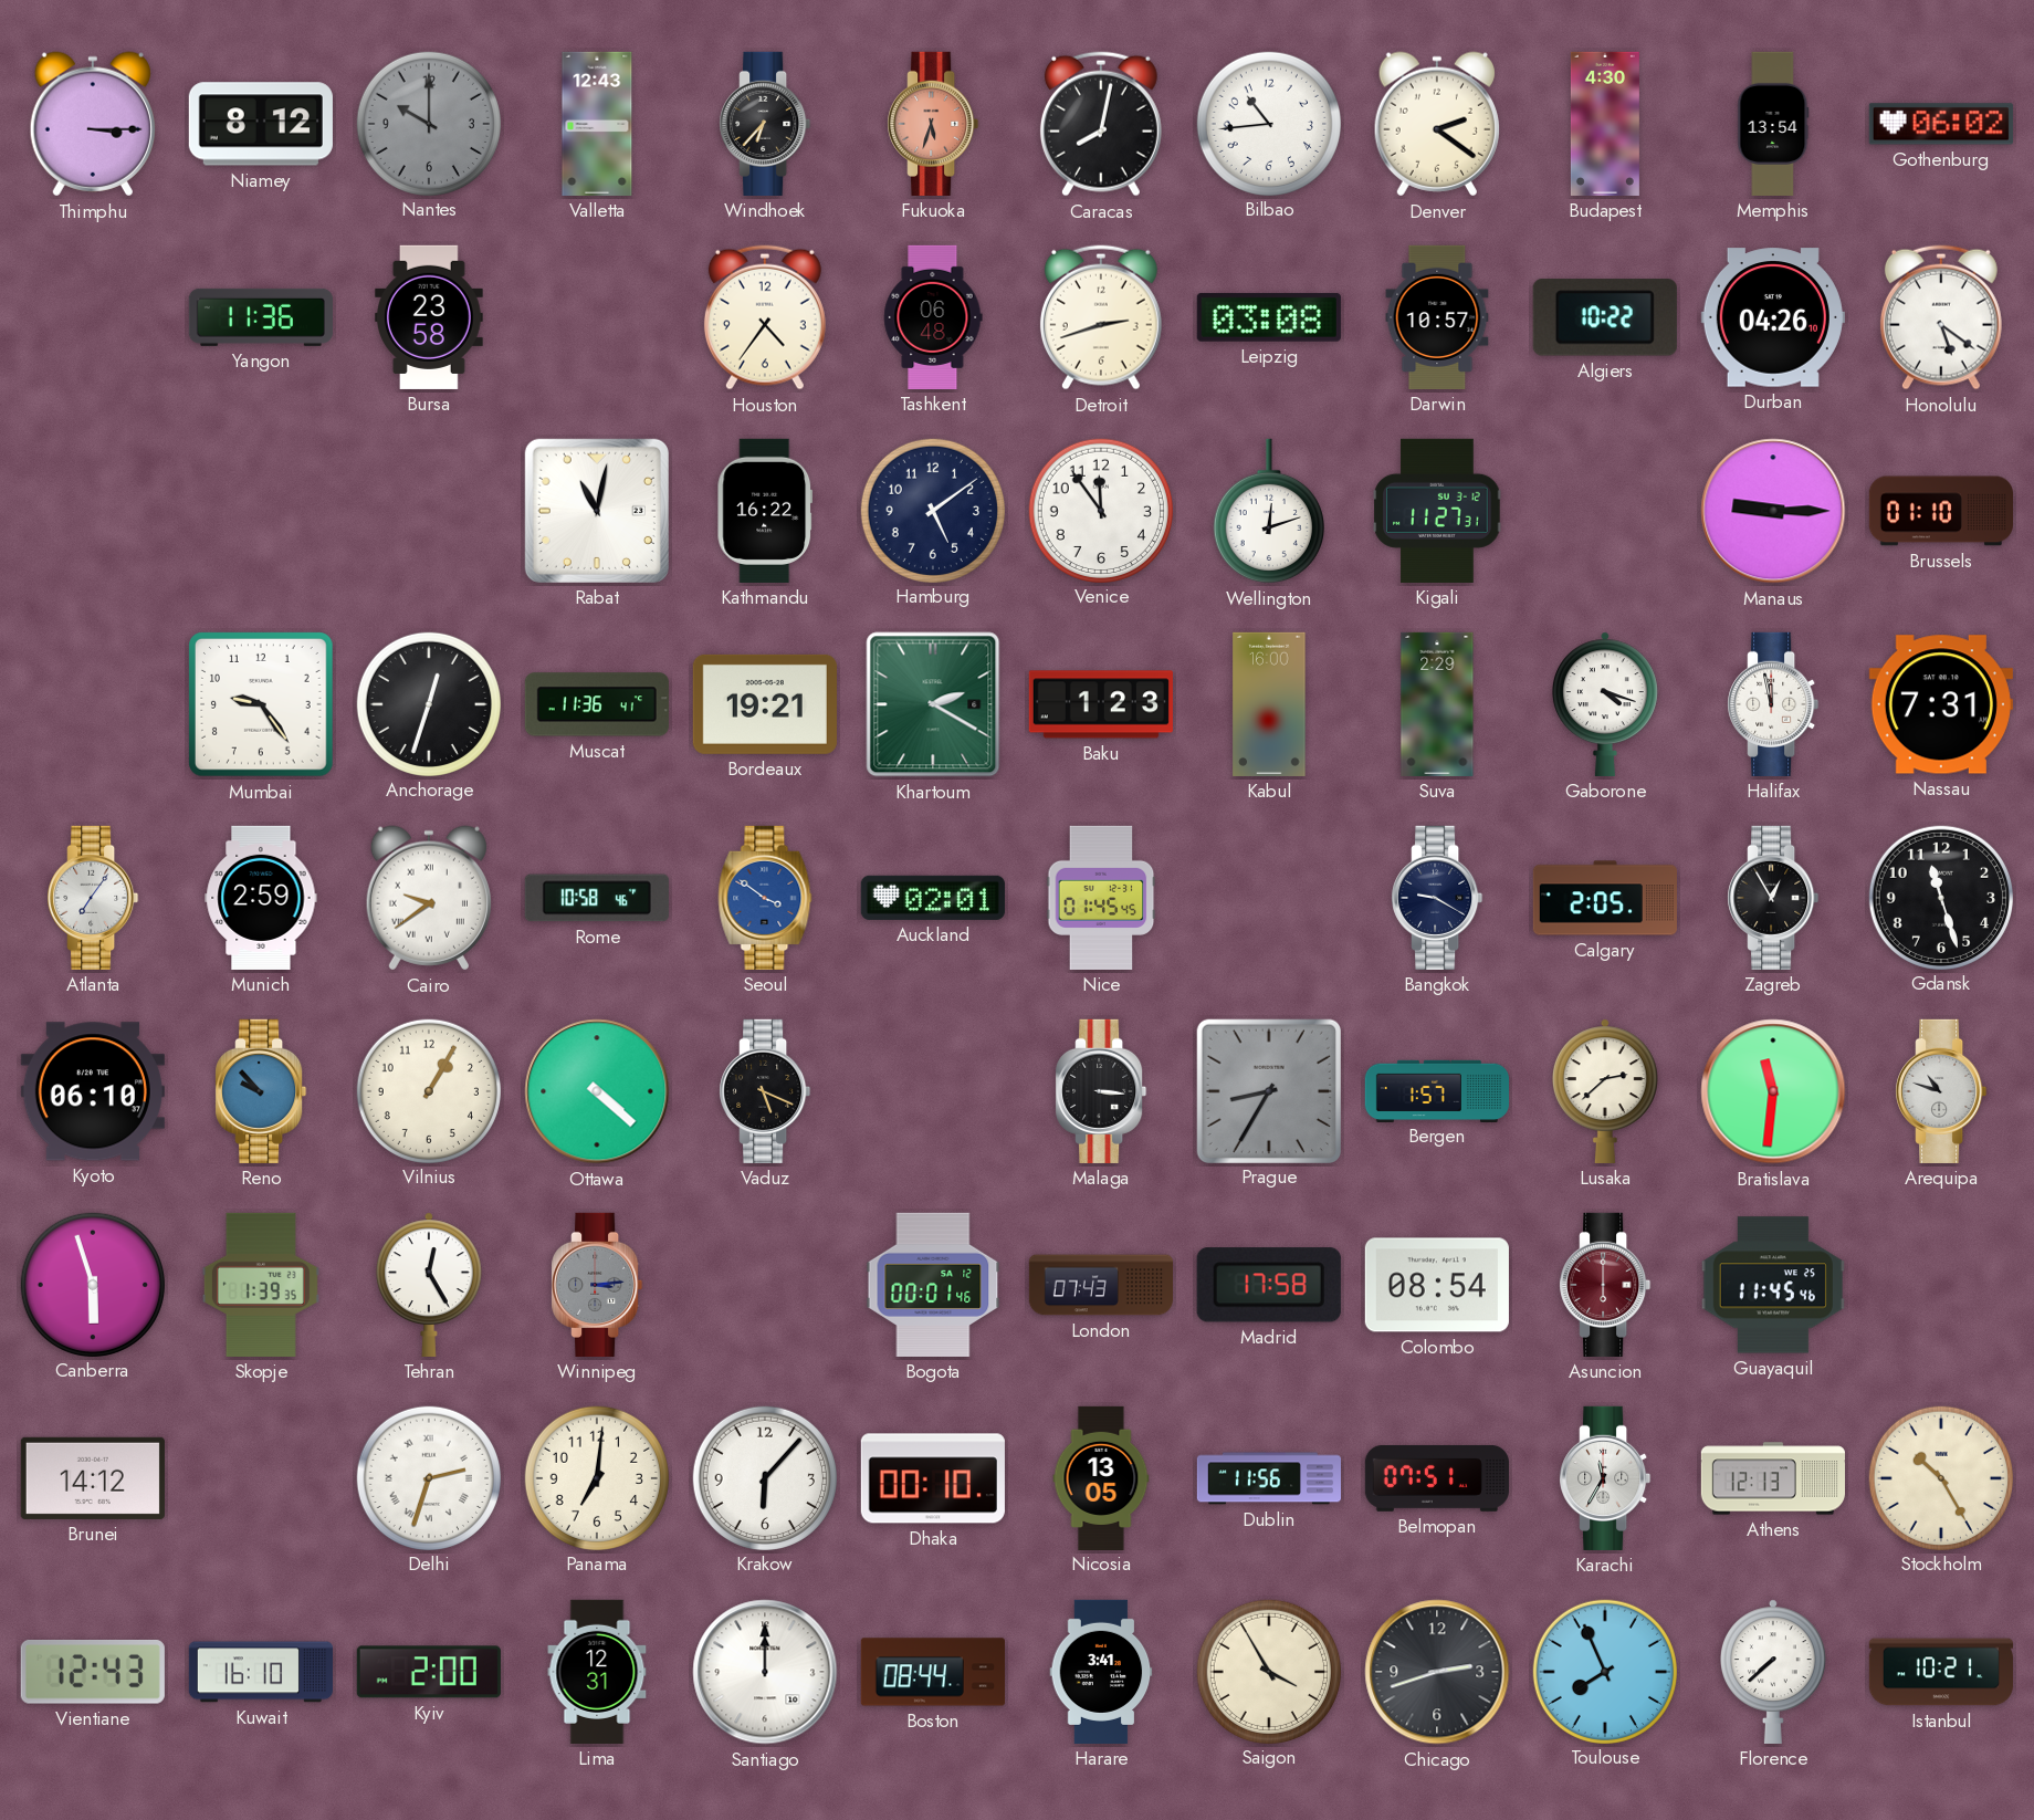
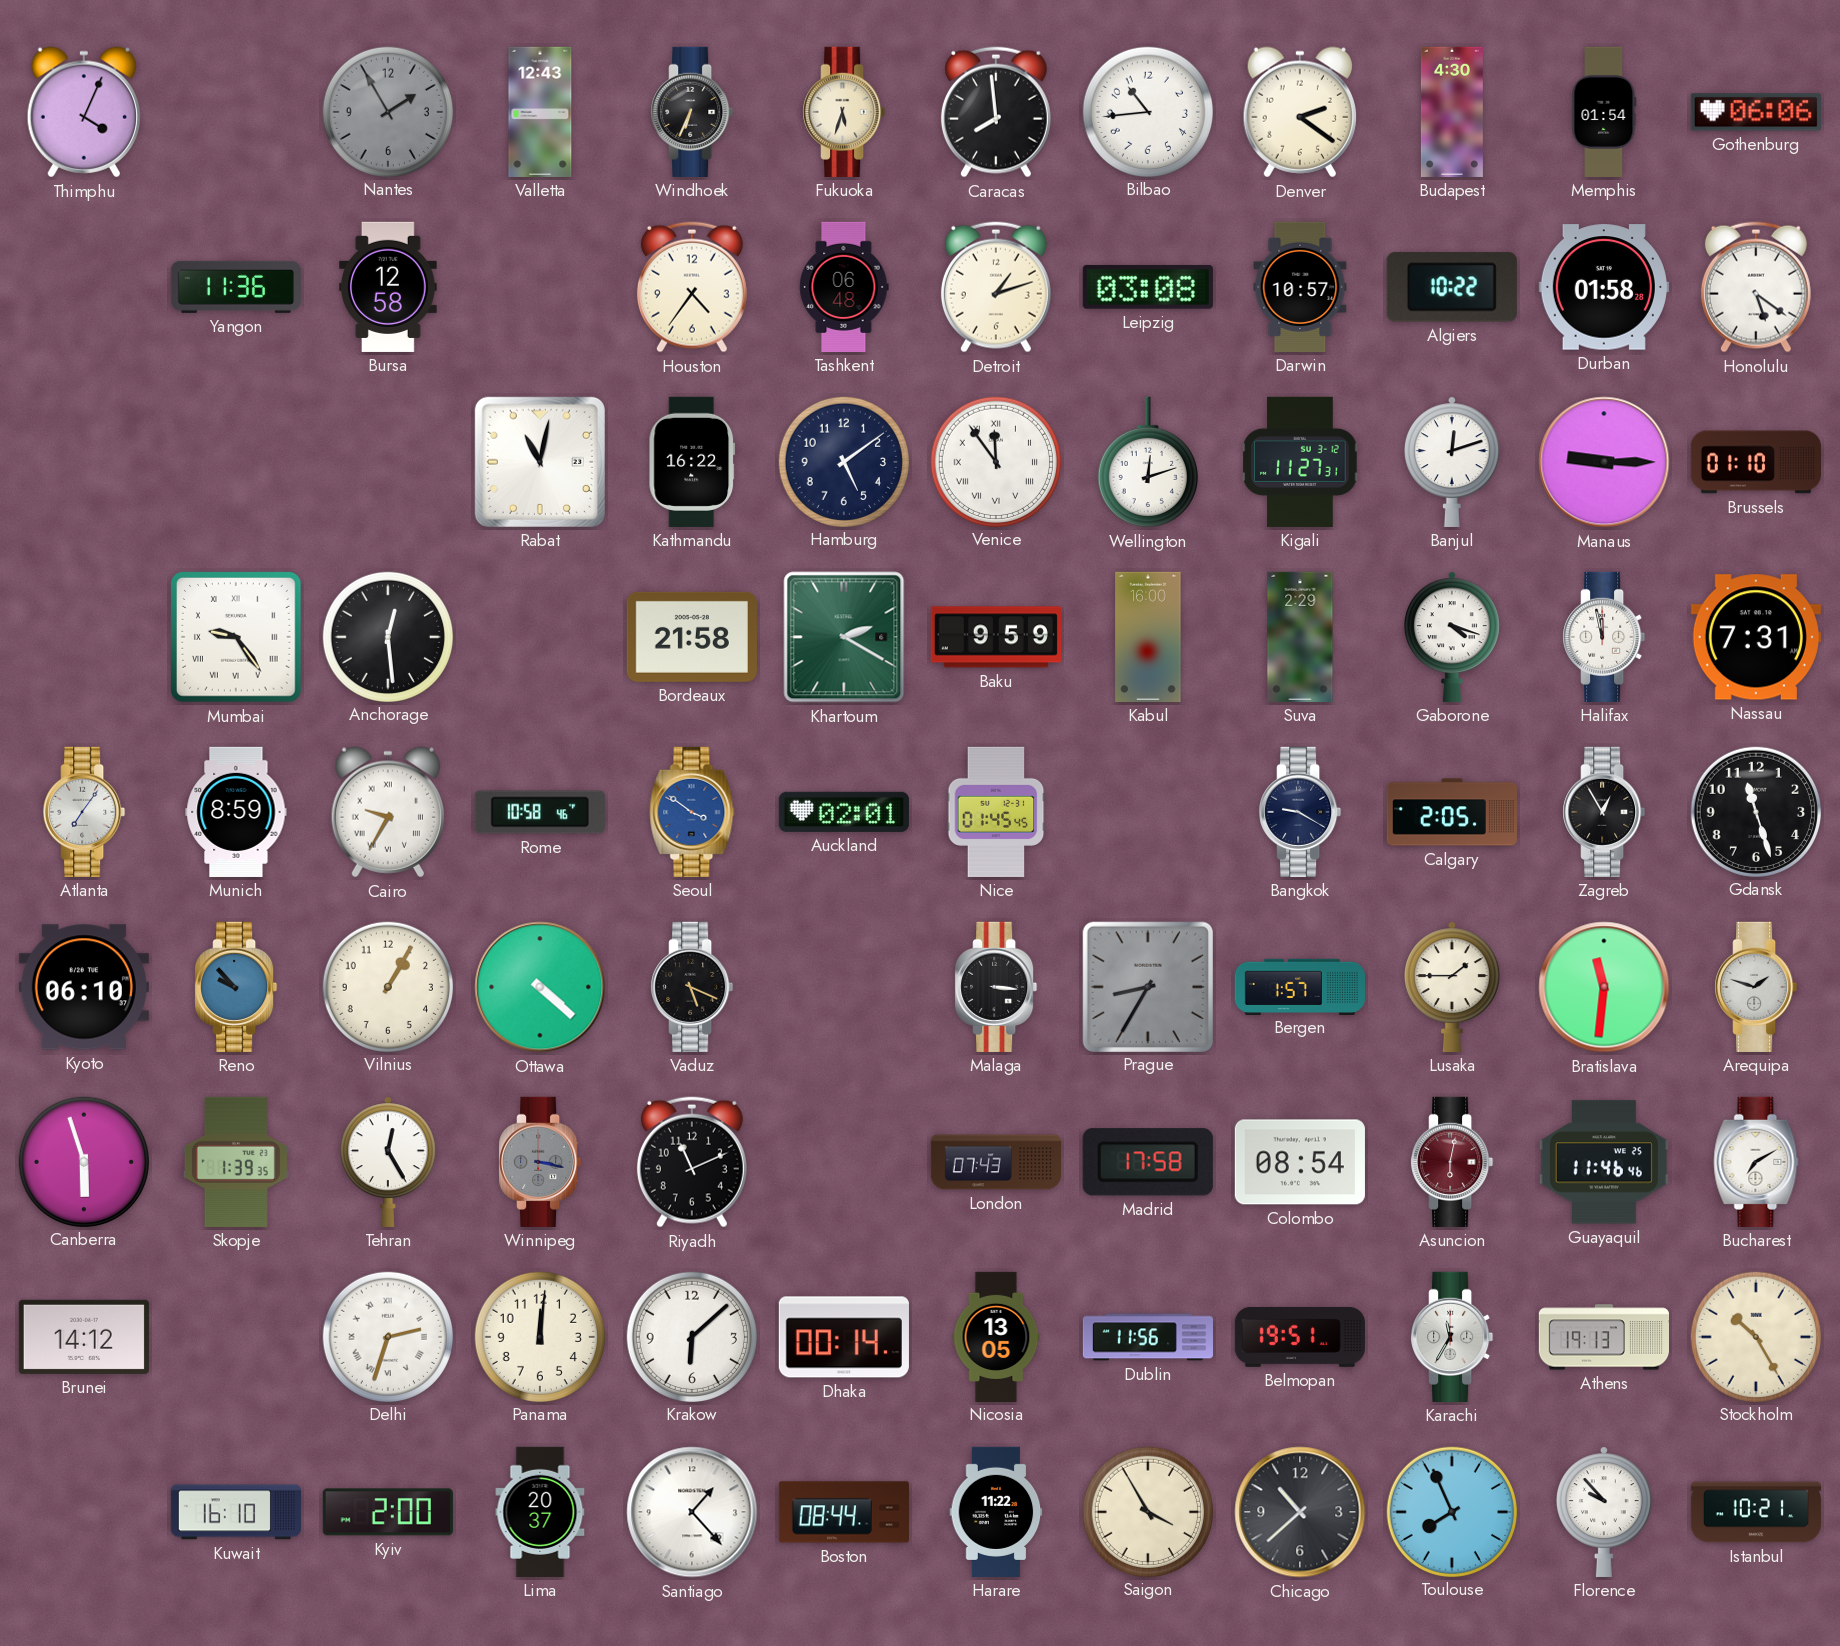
Thimphu: 3:15 -> 4:04 (84, 112)
Niamey: 8:12 -> none (261, 124)
Nantes: 10:00 -> 1:55 (387, 111)
Windhoek: 6:37 -> 6:34 (692, 112)
Fukuoka dial: salmon -> cream (844, 112)
Caracas: 8:02 -> 7:59 (996, 112)
Memphis: 13:54 -> 01:54 (1604, 112)
Gothenburg: 06:02 -> 06:06 (1756, 112)
Bursa: 23:58 -> 12:58 (389, 287)
Detroit: 2:42 -> 1:12 (996, 287)
Durban: 04:26 -> 01:58 (1604, 287)
Venice numerals: Arabic -> Roman (995, 461)
Banjul: none -> 12:12 (1452, 462)
Mumbai numerals: Arabic -> Roman (237, 638)
Anchorage: 12:33 -> 12:29 (387, 636)
Muscat: 11:36 -> none (597, 704)
Bordeaux: 19:21 -> 21:58 (692, 637)
Baku: 1:23 -> 9:59 (996, 637)
Munich: 2:59 -> 8:59 (236, 812)
Cairo: 9:39 -> 9:35 (388, 812)
Lusaka: 2:38 -> 1:45 (1452, 987)
Arequipa: 10:48 -> 1:48 (1756, 987)
Winnipeg: 3:14 -> 3:17 (540, 1162)
Riyadh: none -> 11:11 (692, 1162)
Bogota: 00:01 -> none (933, 1285)
Asuncion: 6:00 -> 6:02 (1452, 1162)
Guayaquil: 11:45 -> 11:46 (1604, 1162)
Bucharest: none -> 7:10 (1756, 1162)
Panama: 7:01 -> 12:01 (539, 1336)
Krakow: 6:07 -> 6:08 (691, 1336)
Dhaka: 00:10 -> 00:14 (844, 1337)
Belmopan: 07:51 -> 19:51 (1300, 1337)
Athens: 12:13 -> 19:13 (1603, 1337)
Vientiane: 12:43 -> none (93, 1673)
Lima: 12:31 -> 20:37 (540, 1512)
Santiago: 12:00 -> 1:23 (692, 1512)
Harare: 3:41 -> 11:22 (996, 1512)
Chicago: 2:42 -> 10:38 (1300, 1512)
Florence: 7:38 -> 9:53 (1604, 1512)
